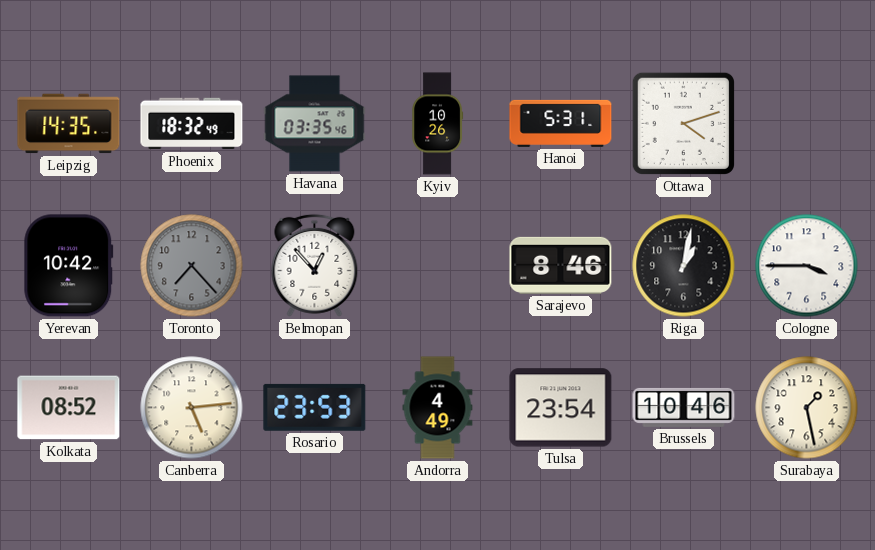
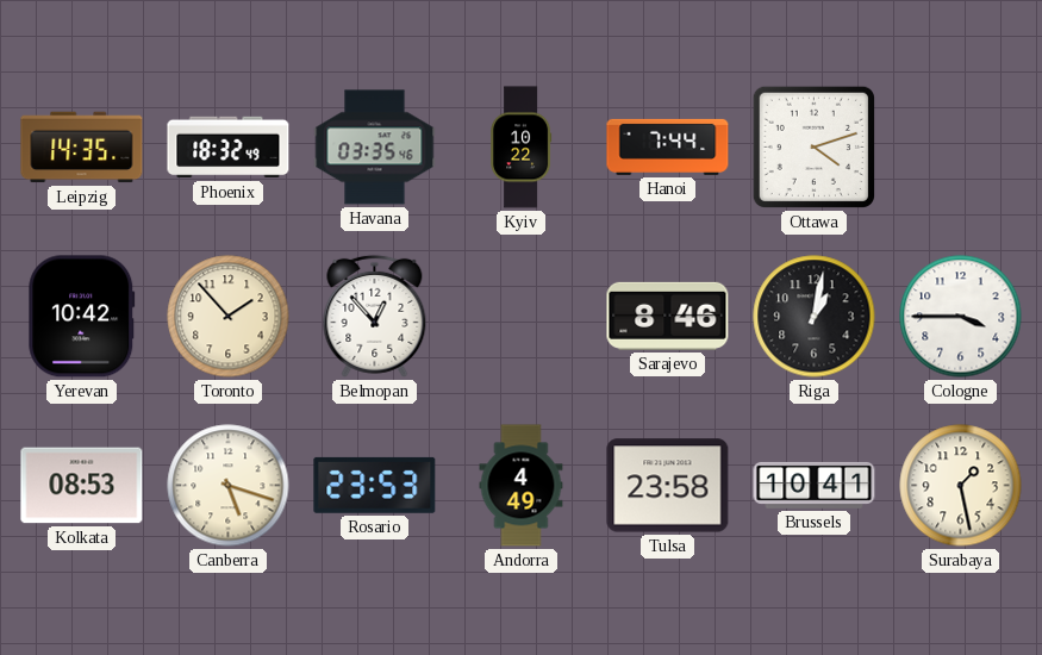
Kyiv: 10:26 -> 10:22 (522, 148)
Hanoi: 5:31 -> 7:44 (668, 146)
Toronto: 7:23 -> 1:53 (229, 317)
Toronto dial: grey -> cream (229, 317)
Kolkata: 08:52 -> 08:53 (82, 486)
Canberra: 5:14 -> 5:18 (229, 486)
Tulsa: 23:54 -> 23:58 (668, 486)
Brussels: 10:46 -> 10:41 (815, 485)
